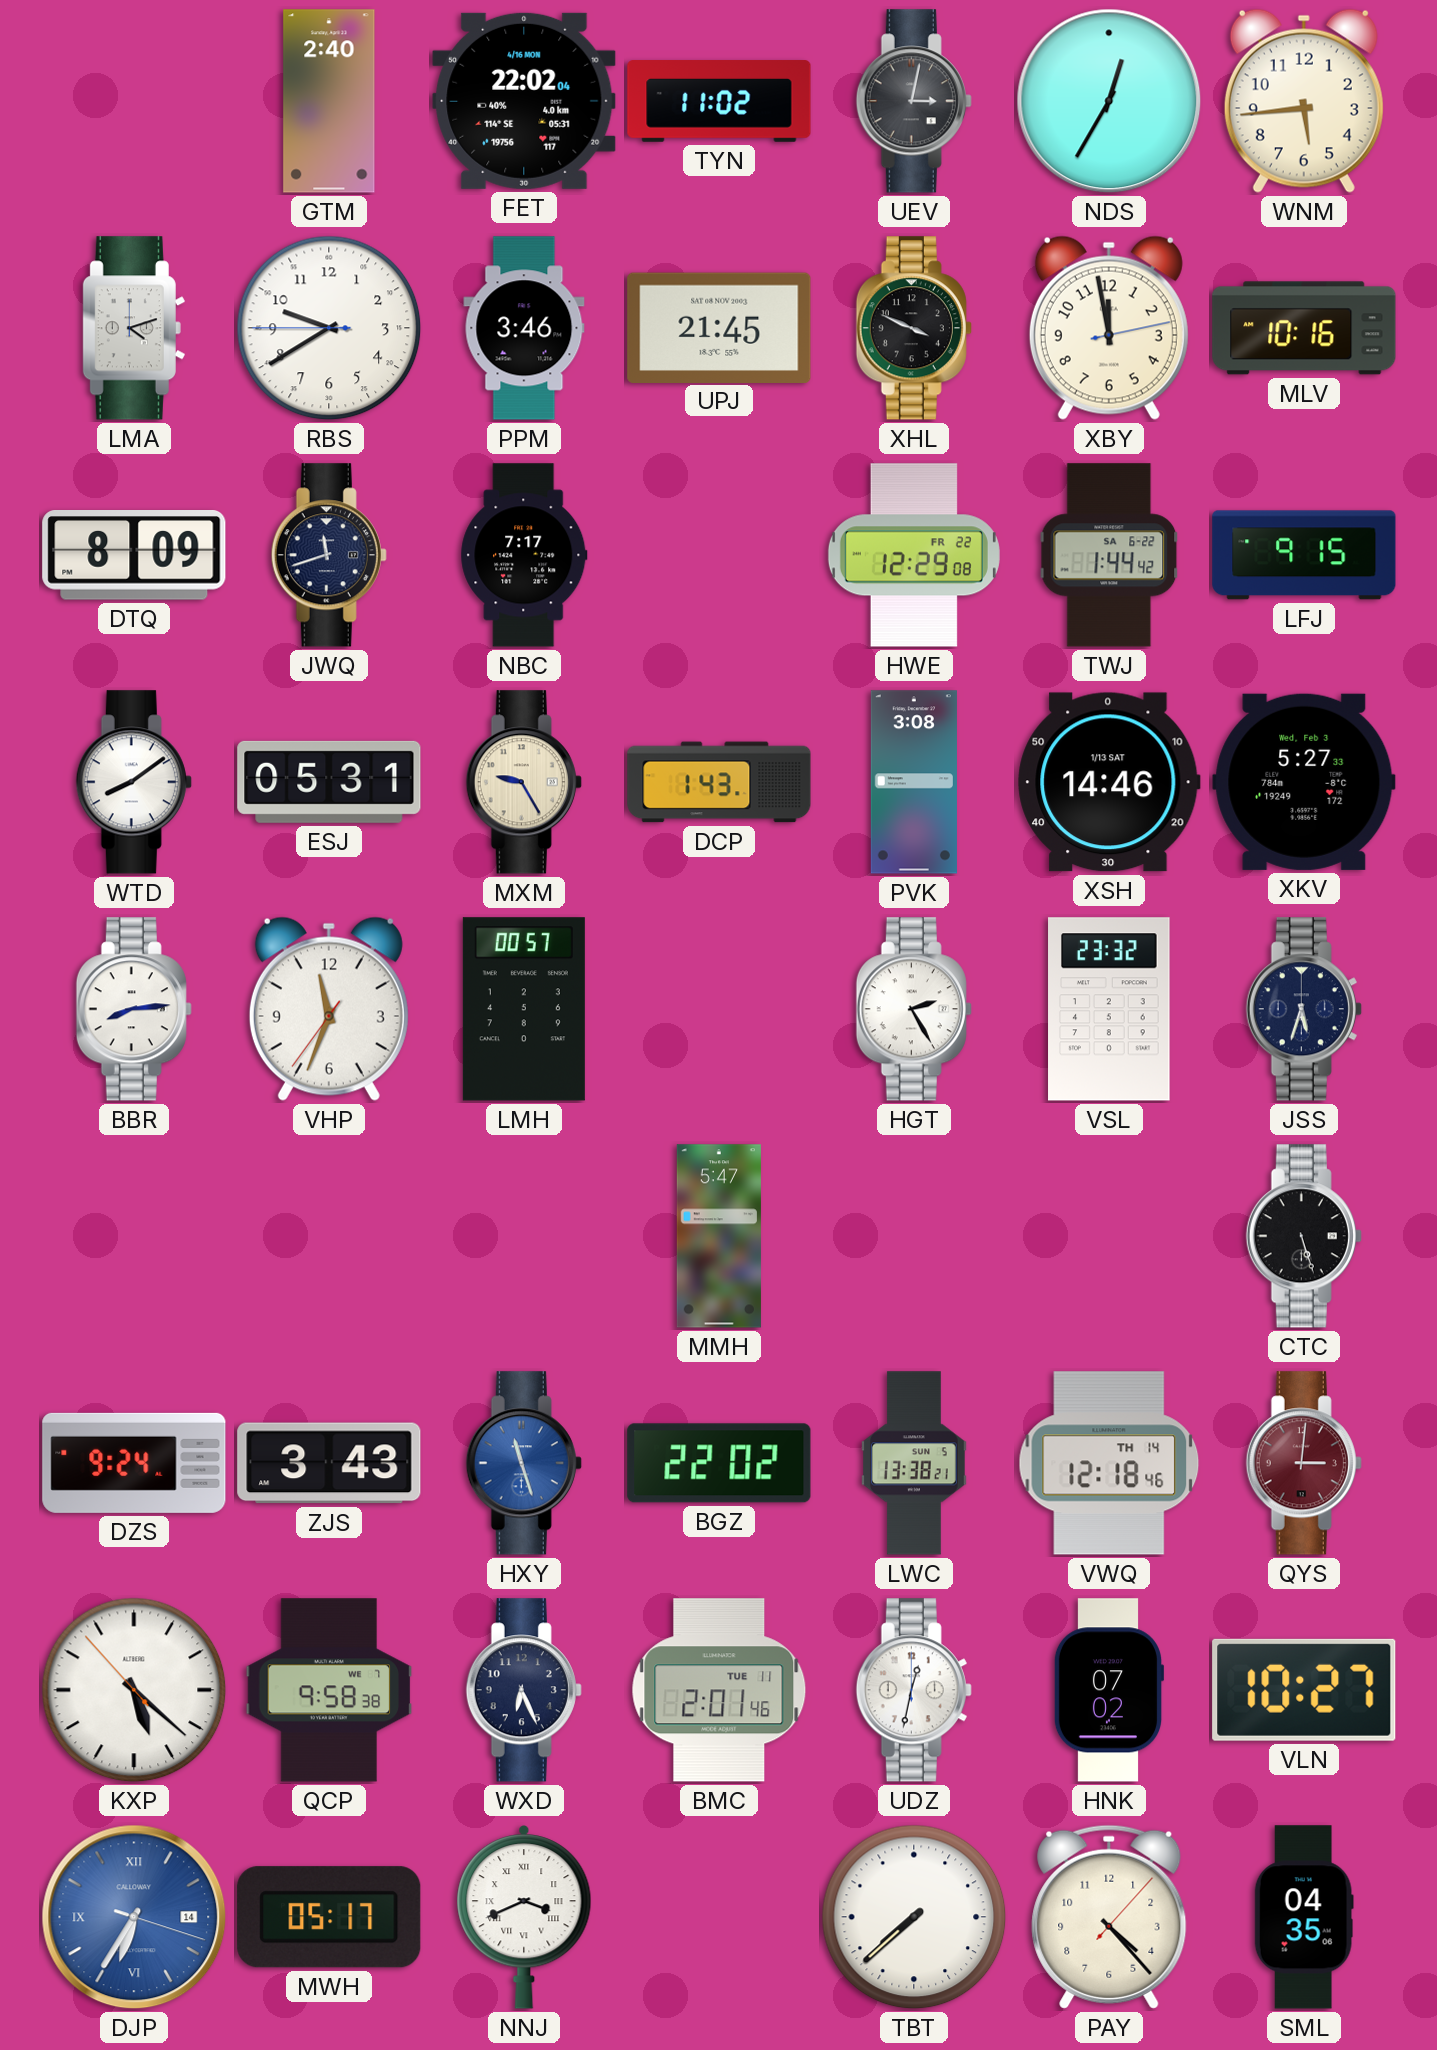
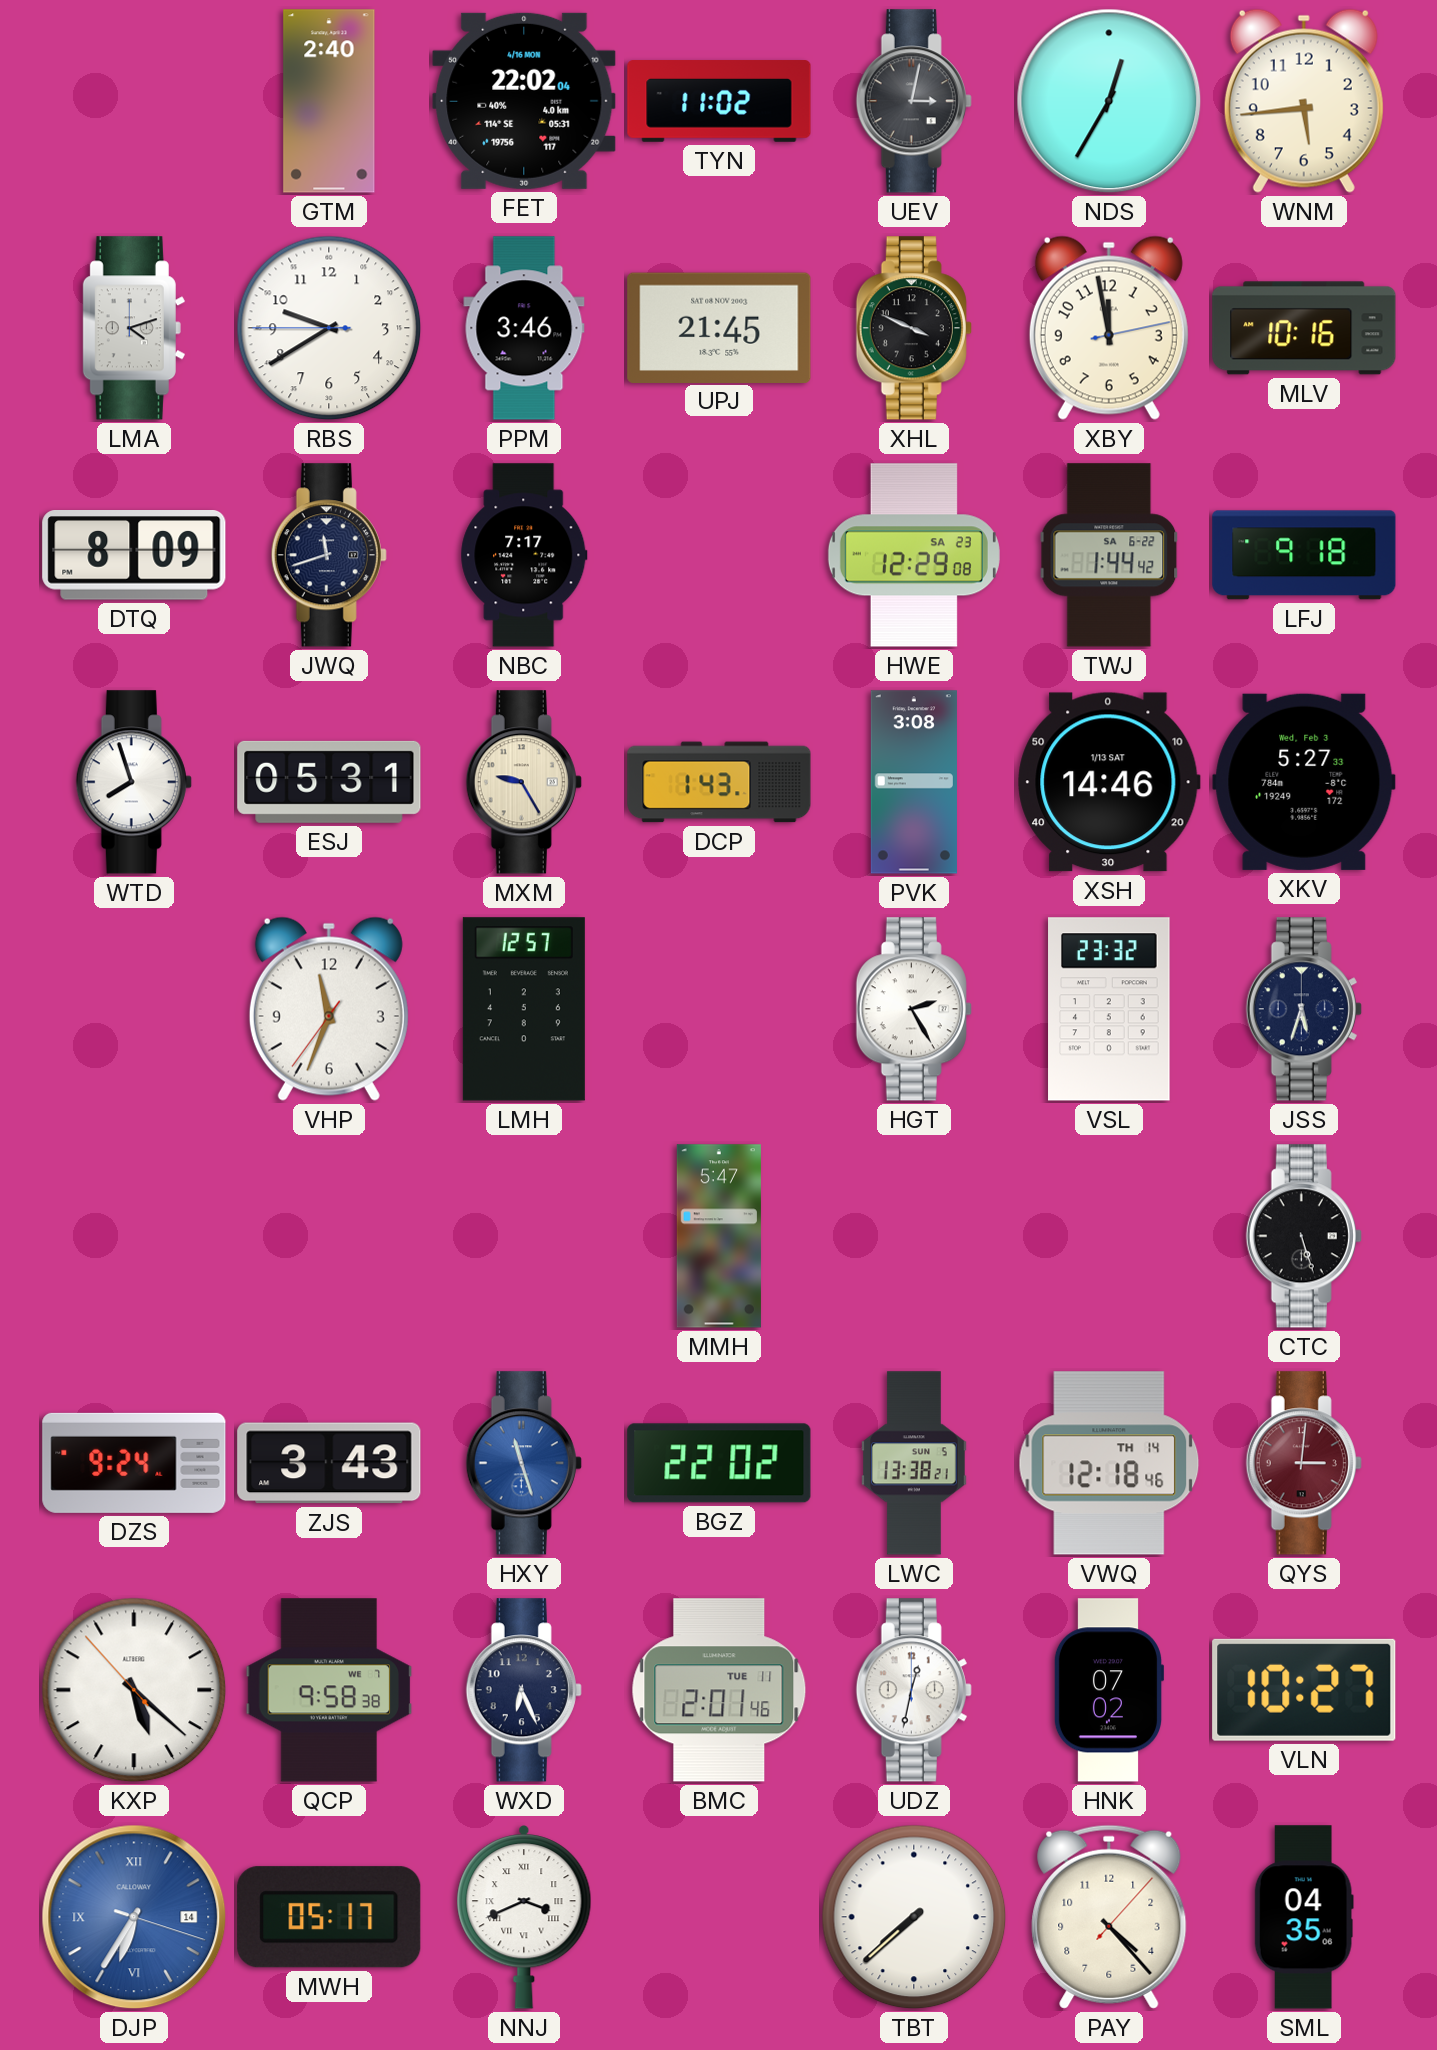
HWE date: FR 22 -> SA 23 (914, 555)
LFJ: 9:15 -> 9:18 (1304, 555)
WTD: 8:09 -> 7:57 (134, 782)
BBR: 8:14 -> none (134, 1009)
LMH: 00:57 -> 12:57 (524, 1009)
